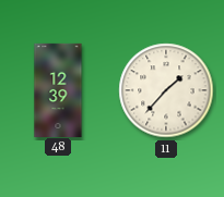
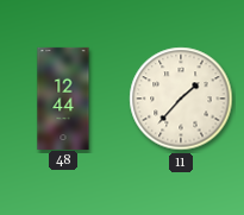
48: 12:39 -> 12:44 (63, 97)
